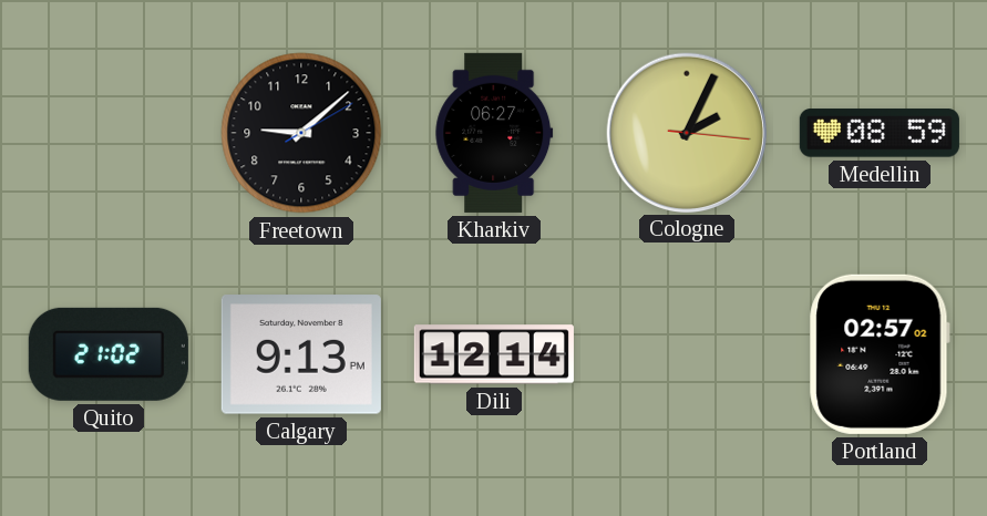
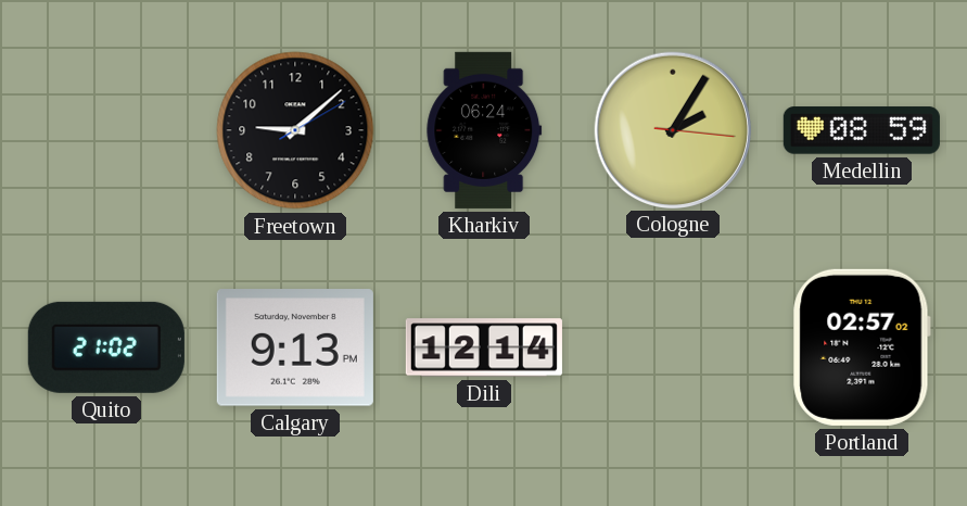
Kharkiv: 06:27 -> 06:24 (484, 130)
Cologne: 2:04 -> 2:05 (672, 129)
